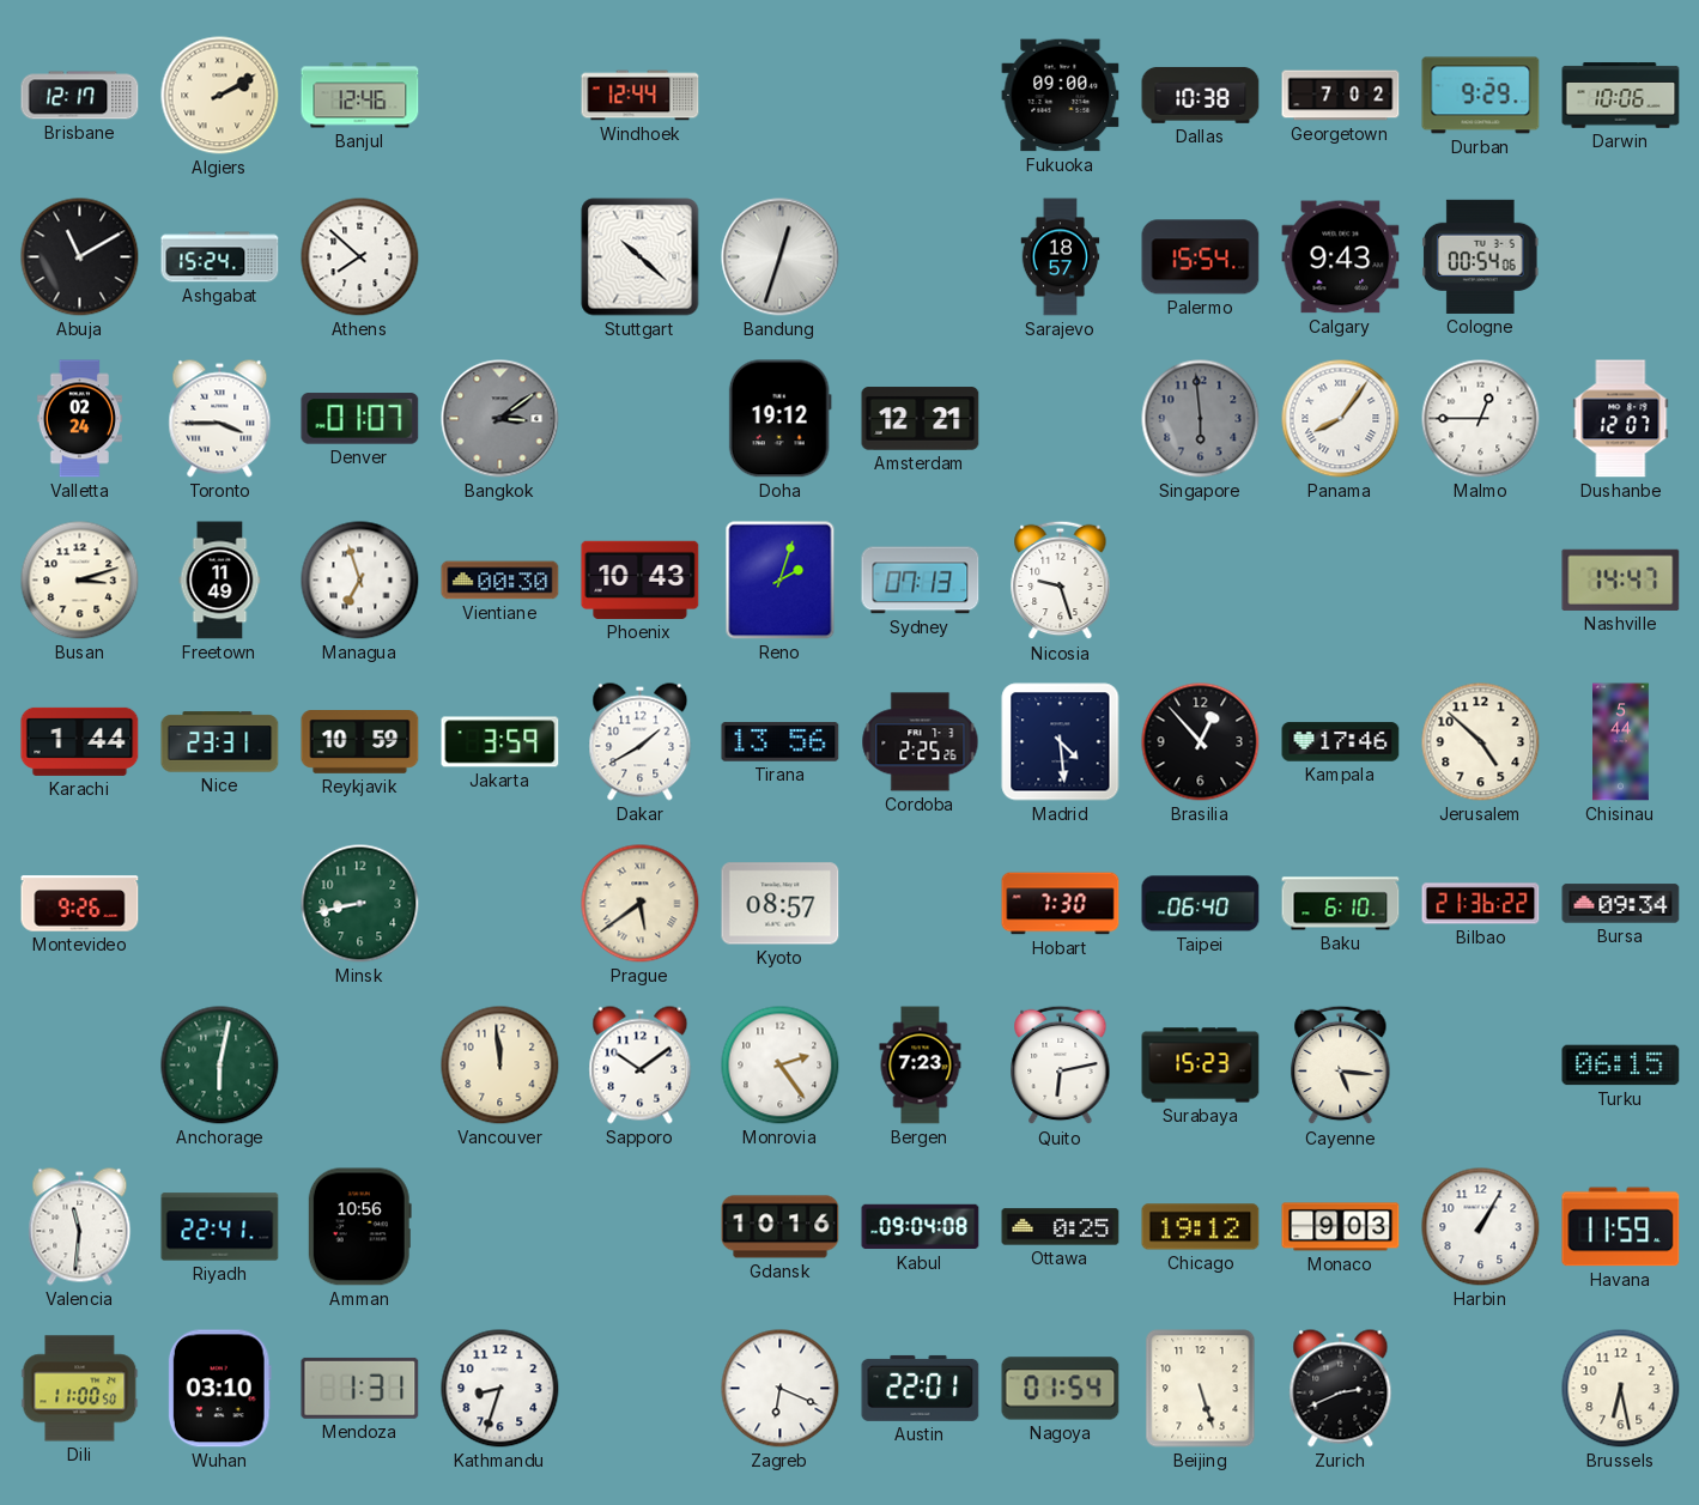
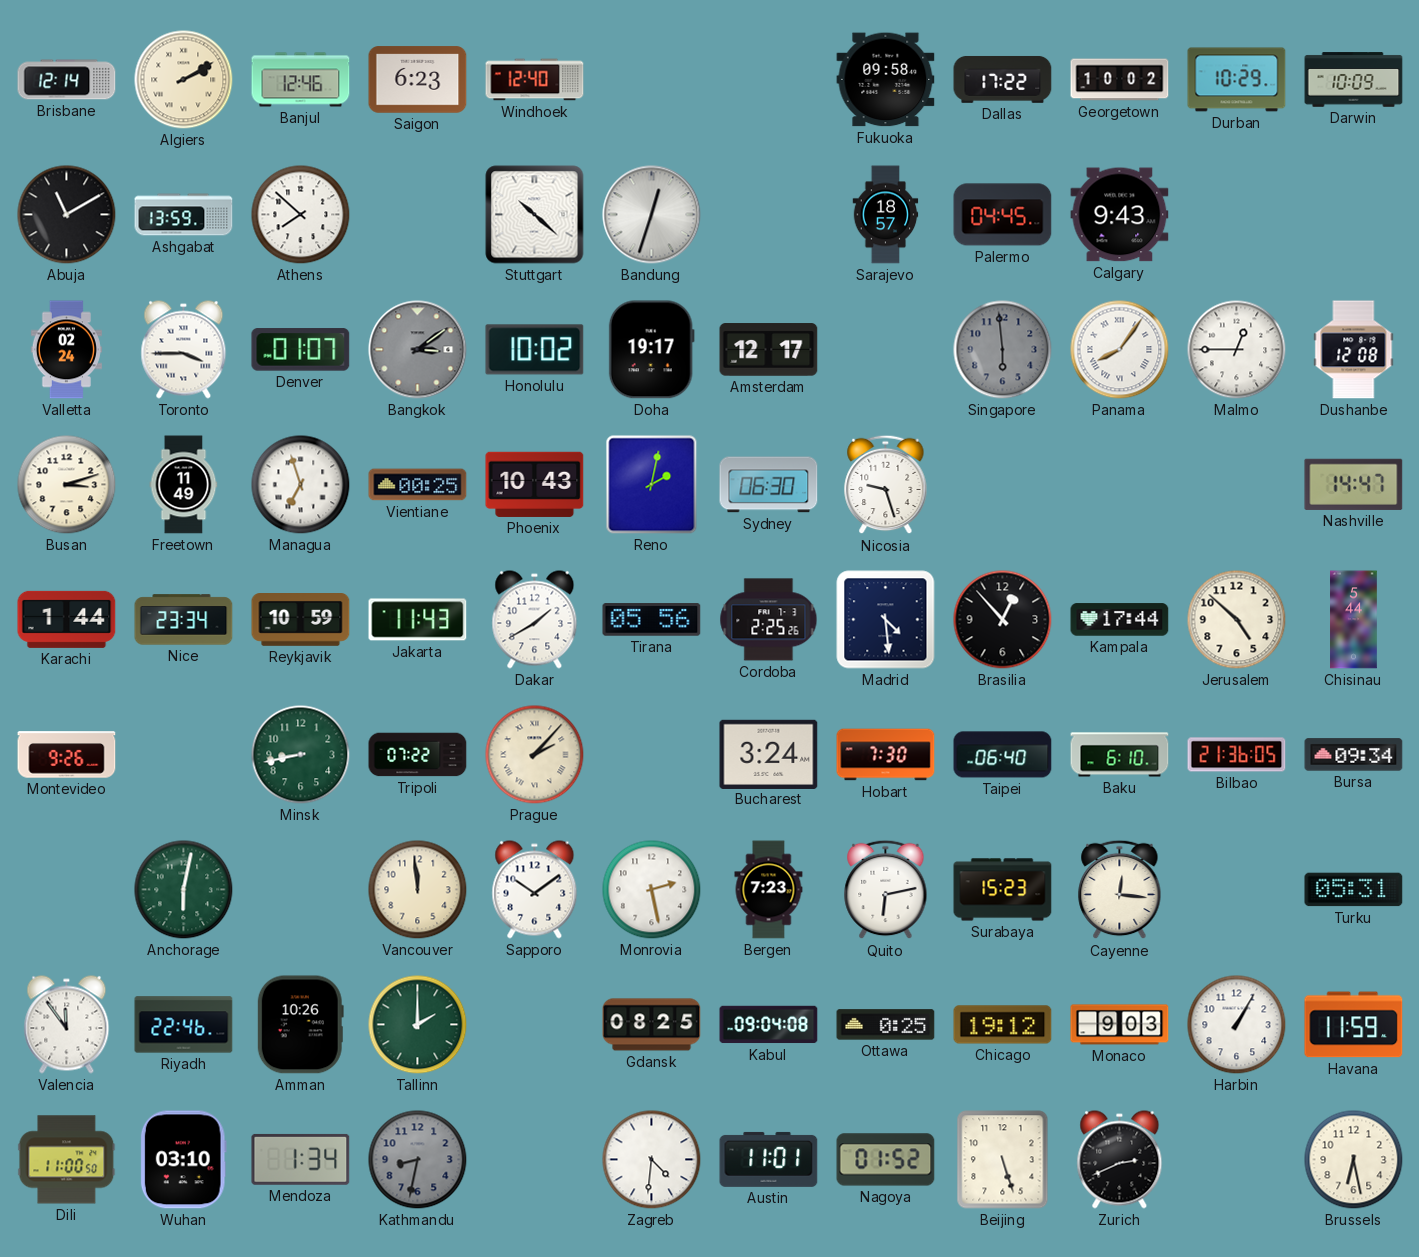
Brisbane: 12:17 -> 12:14 (67, 80)
Saigon: none -> 6:23 (418, 80)
Windhoek: 12:44 -> 12:40 (535, 80)
Fukuoka: 09:00 -> 09:58 (886, 80)
Dallas: 10:38 -> 17:22 (1003, 79)
Georgetown: 7:02 -> 10:02 (1120, 80)
Durban: 9:29 -> 10:29 (1237, 80)
Darwin: 10:06 -> 10:09 (1354, 80)
Ashgabat: 15:24 -> 13:59 (184, 215)
Palermo: 15:54 -> 04:45 (1003, 215)
Cologne: 00:54 -> none (1481, 256)
Honolulu: none -> 10:02 (535, 350)
Doha: 19:12 -> 19:17 (651, 350)
Amsterdam: 12:21 -> 12:17 (769, 350)
Dushanbe: 12:07 -> 12:08 (1354, 350)
Vientiane: 00:30 -> 00:25 (418, 485)
Reno: 2:03 -> 2:02 (652, 485)
Sydney: 07:13 -> 06:30 (769, 485)
Nice: 23:31 -> 23:34 (184, 620)
Jakarta: 3:59 -> 11:43 (418, 620)
Tirana: 13:56 -> 05:56 (652, 620)
Kampala: 17:46 -> 17:44 (1120, 620)
Tripoli: none -> 07:22 (418, 755)
Prague: 5:39 -> 2:07 (535, 755)
Kyoto: 08:57 -> none (781, 904)
Bucharest: none -> 3:24 (769, 754)
Bilbao: 21:36:22 -> 21:36:05 (1237, 755)
Monrovia: 2:24 -> 2:28 (652, 890)
Cayenne: 5:16 -> 12:16 (1120, 890)
Turku: 06:15 -> 05:31 (1354, 890)
Valencia: 11:31 -> 11:54 (67, 1025)
Riyadh: 22:41 -> 22:46 (184, 1025)
Amman: 10:56 -> 10:26 (300, 1025)
Tallinn: none -> 2:00 (418, 1025)
Gdansk: 10:16 -> 08:25 (652, 1025)
Mendoza: 1:31 -> 1:34 (301, 1159)
Kathmandu: 8:33 -> 8:32 (418, 1160)
Kathmandu dial: white -> grey (418, 1160)
Zagreb: 6:19 -> 4:31 (652, 1160)
Austin: 22:01 -> 11:01 (769, 1159)
Nagoya: 01:54 -> 01:52 (886, 1160)
